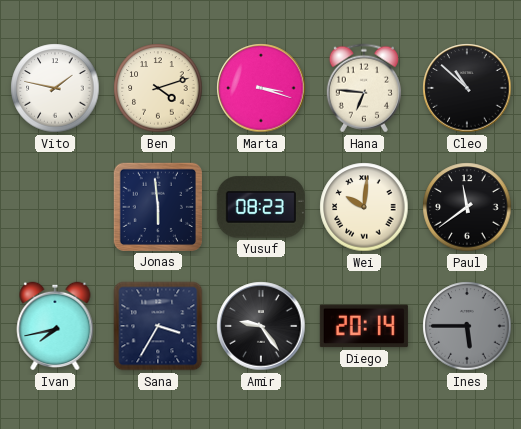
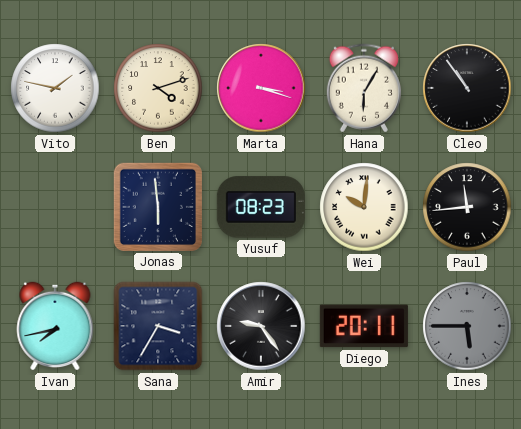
Hana: 6:46 -> 6:05 (364, 88)
Cleo: 10:52 -> 10:54 (467, 88)
Paul: 11:39 -> 11:44 (467, 207)
Diego: 20:14 -> 20:11 (364, 326)
